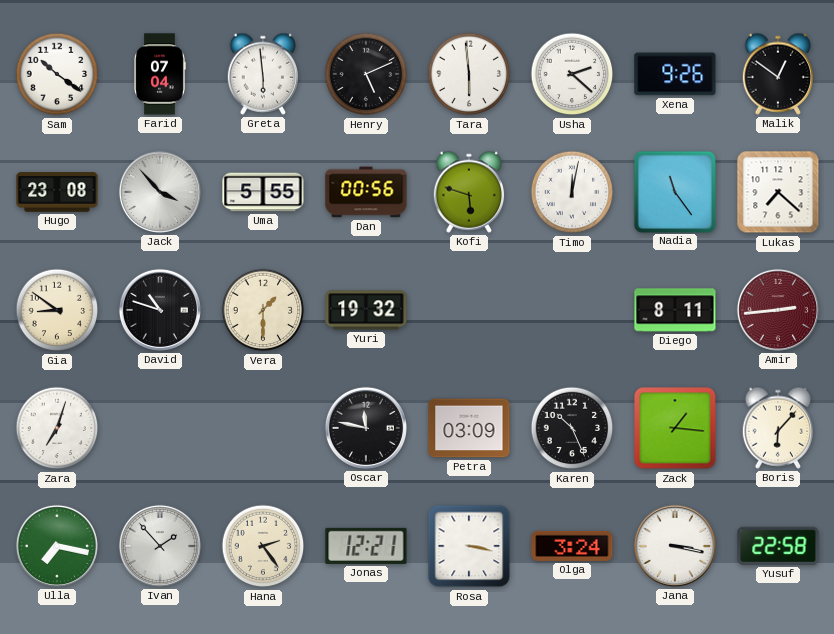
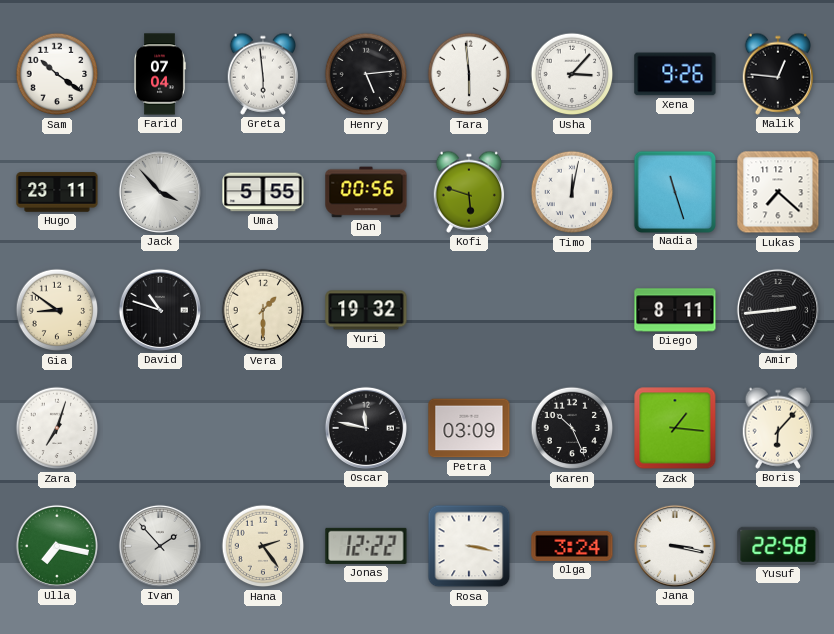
Henry: 5:11 -> 5:14 (366, 74)
Usha: 2:22 -> 3:07 (572, 74)
Malik: 12:51 -> 12:46 (778, 74)
Hugo: 23:08 -> 23:11 (57, 192)
Nadia: 11:24 -> 11:27 (674, 191)
Amir dial: burgundy -> black (778, 310)
Jonas: 12:21 -> 12:22 (366, 546)
